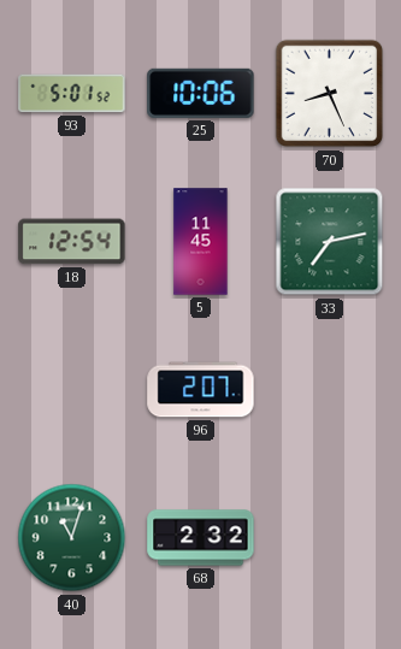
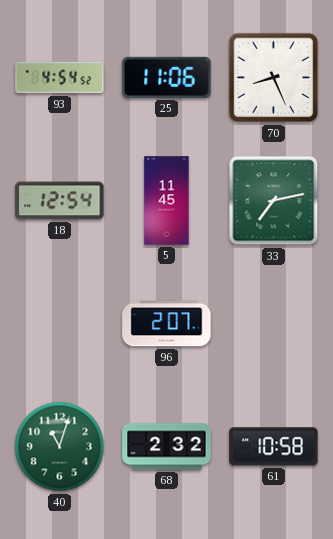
93: 5:01 -> 4:54 (60, 78)
25: 10:06 -> 11:06 (167, 77)
61: none -> 10:58 (274, 447)
